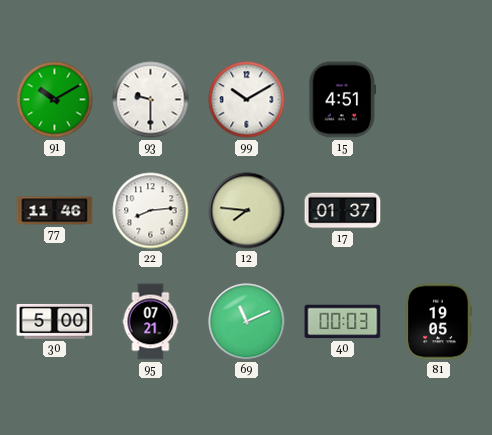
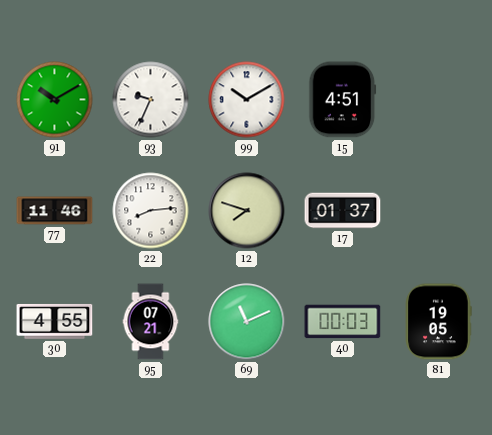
93: 9:30 -> 9:34 (151, 100)
12: 7:46 -> 7:48 (247, 211)
30: 5:00 -> 4:55 (55, 321)
